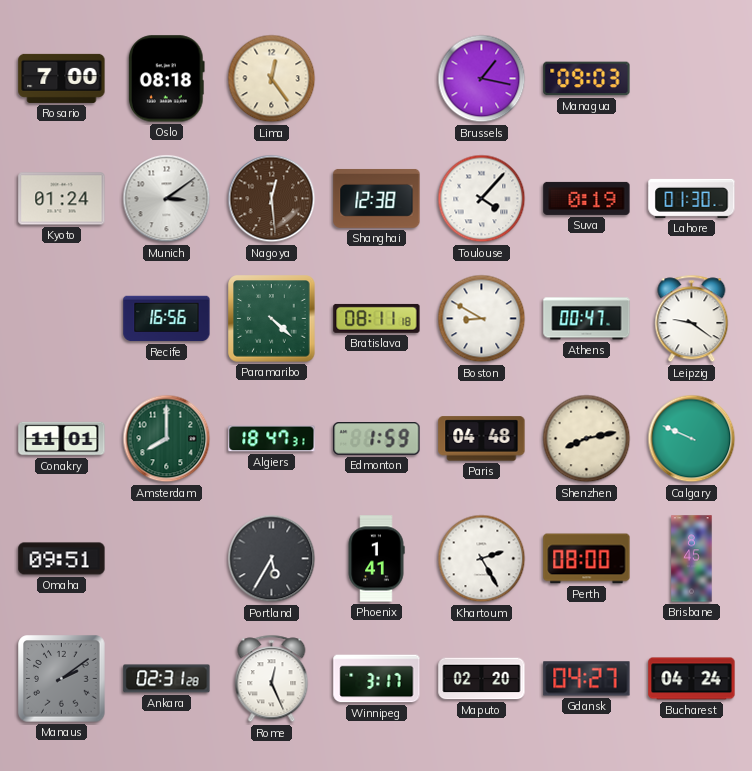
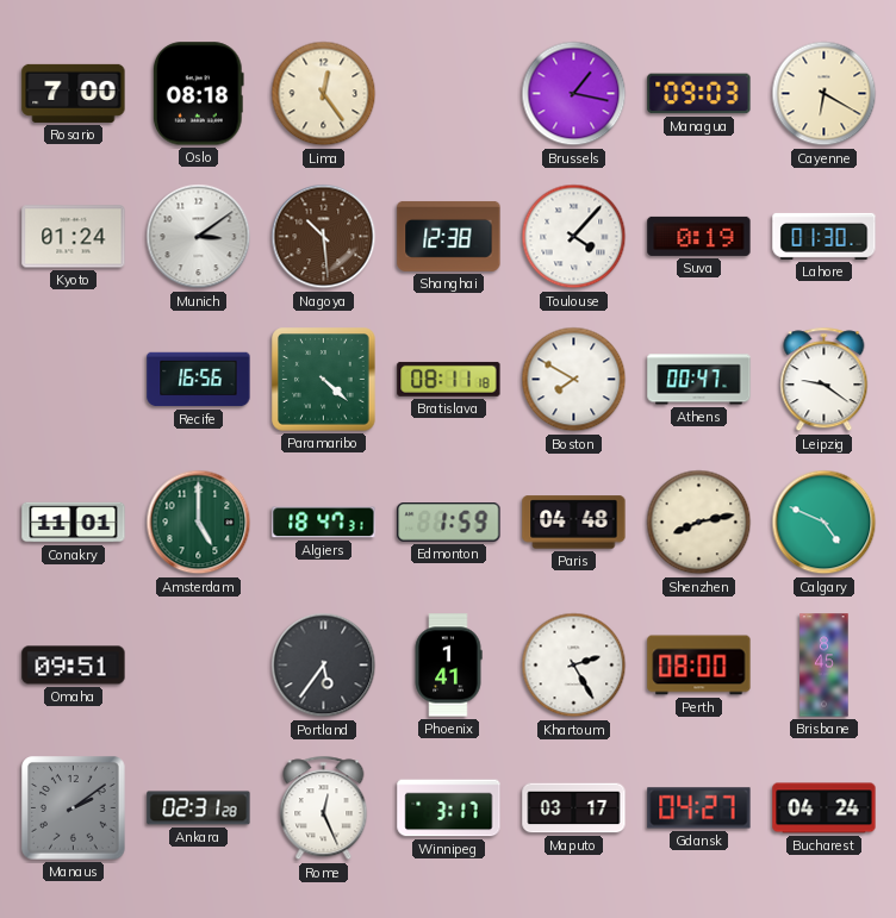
Cayenne: none -> 6:20 (825, 94)
Nagoya: 12:29 -> 10:29 (324, 237)
Boston: 8:50 -> 7:50 (574, 380)
Amsterdam: 8:00 -> 5:00 (199, 523)
Calgary: 9:49 -> 4:49 (825, 523)
Portland: 5:35 -> 5:36 (324, 666)
Maputo: 02:20 -> 03:17 (574, 808)
